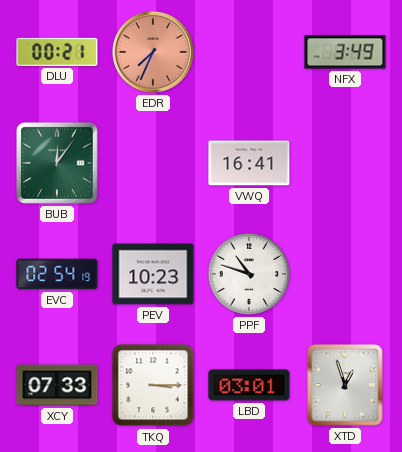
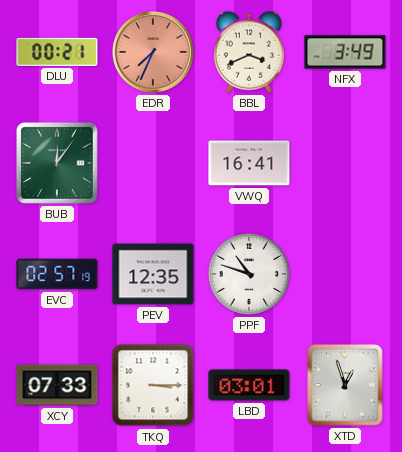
BBL: none -> 3:41 (249, 52)
EVC: 02:54 -> 02:57 (57, 274)
PEV: 10:23 -> 12:35 (153, 274)
